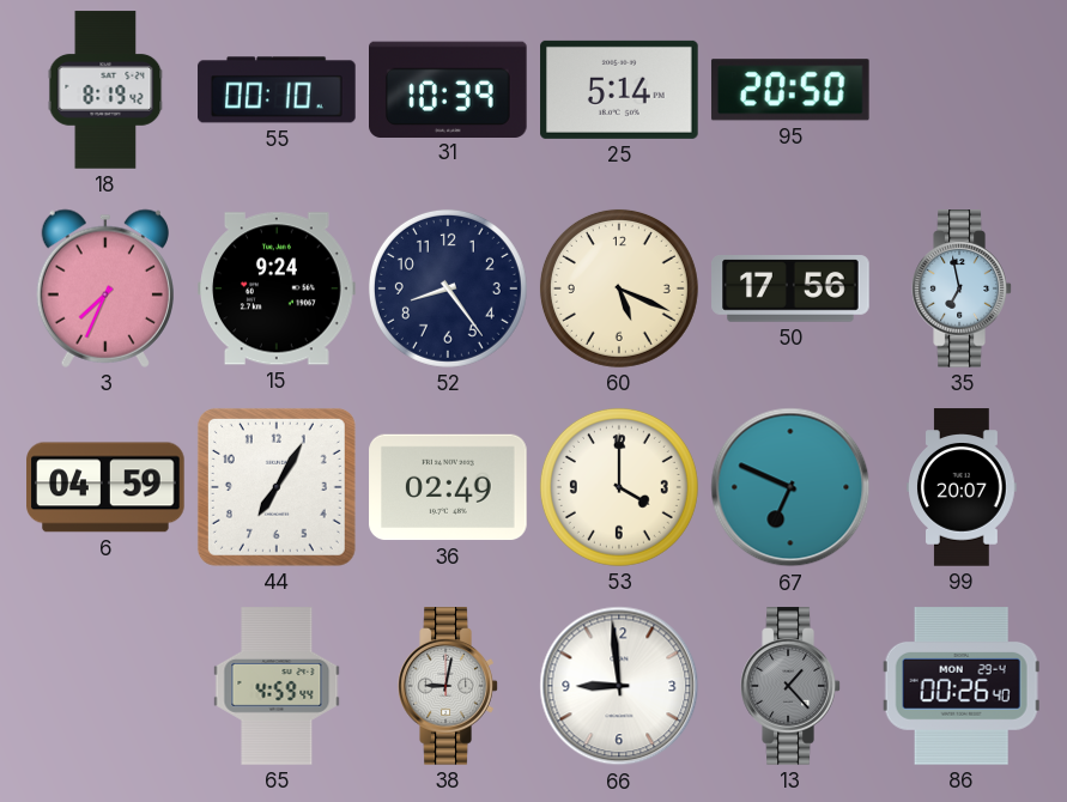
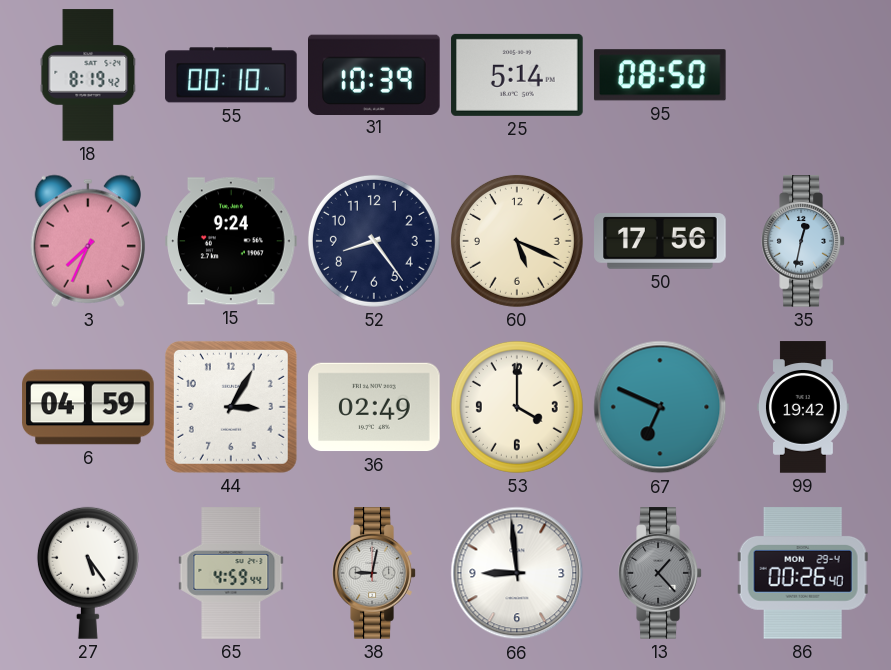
95: 20:50 -> 08:50 (660, 75)
35: 6:58 -> 12:32 (803, 241)
44: 7:05 -> 3:05 (231, 407)
99: 20:07 -> 19:42 (804, 407)
27: none -> 5:24 (88, 573)
